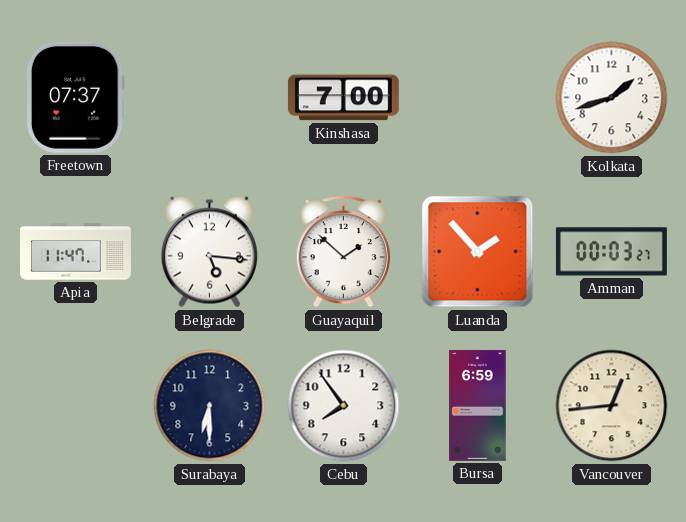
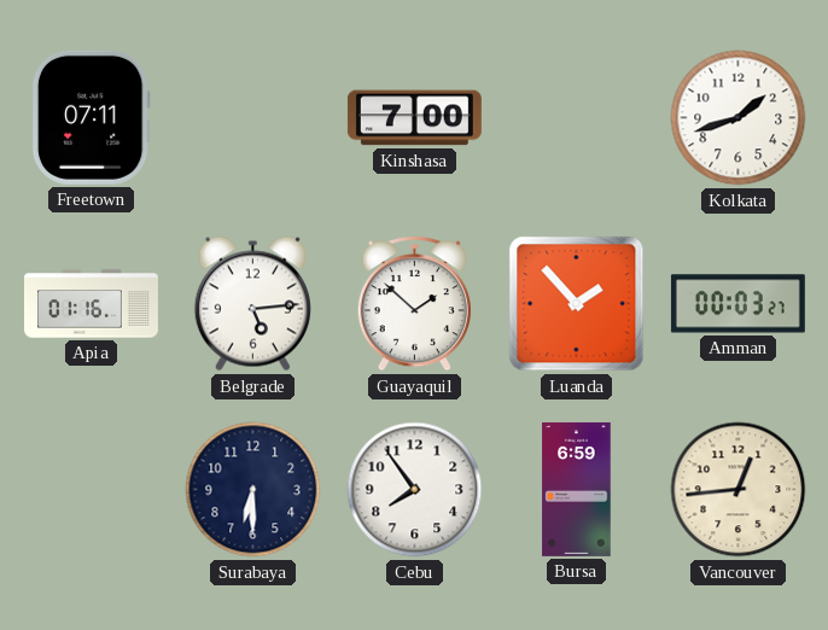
Freetown: 07:37 -> 07:11 (91, 117)
Apia: 11:47 -> 01:16 (92, 304)
Belgrade: 5:16 -> 5:14 (252, 304)
